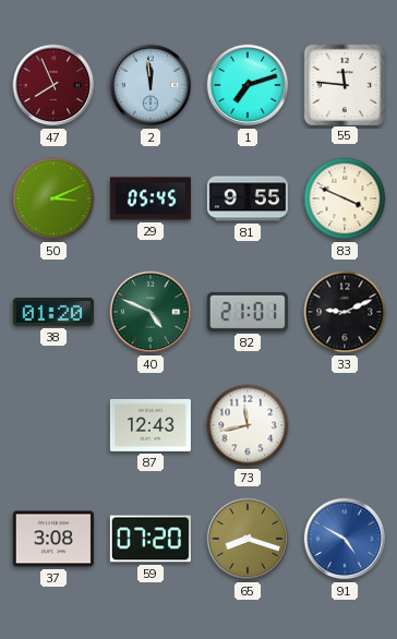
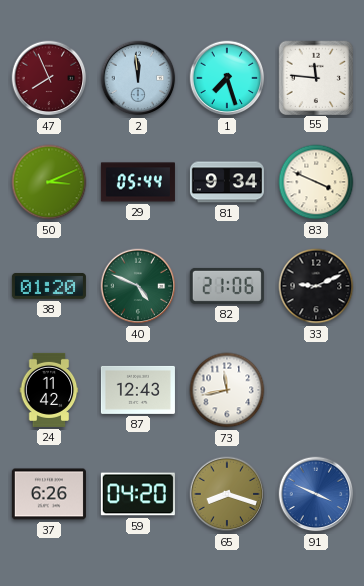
1: 7:12 -> 7:27 (227, 78)
29: 05:45 -> 05:44 (138, 182)
81: 9:55 -> 9:34 (227, 182)
82: 21:01 -> 21:06 (227, 286)
24: none -> 11:42 (49, 390)
37: 3:08 -> 6:26 (49, 494)
59: 07:20 -> 04:20 (138, 494)
91: 4:50 -> 3:49 (316, 494)
